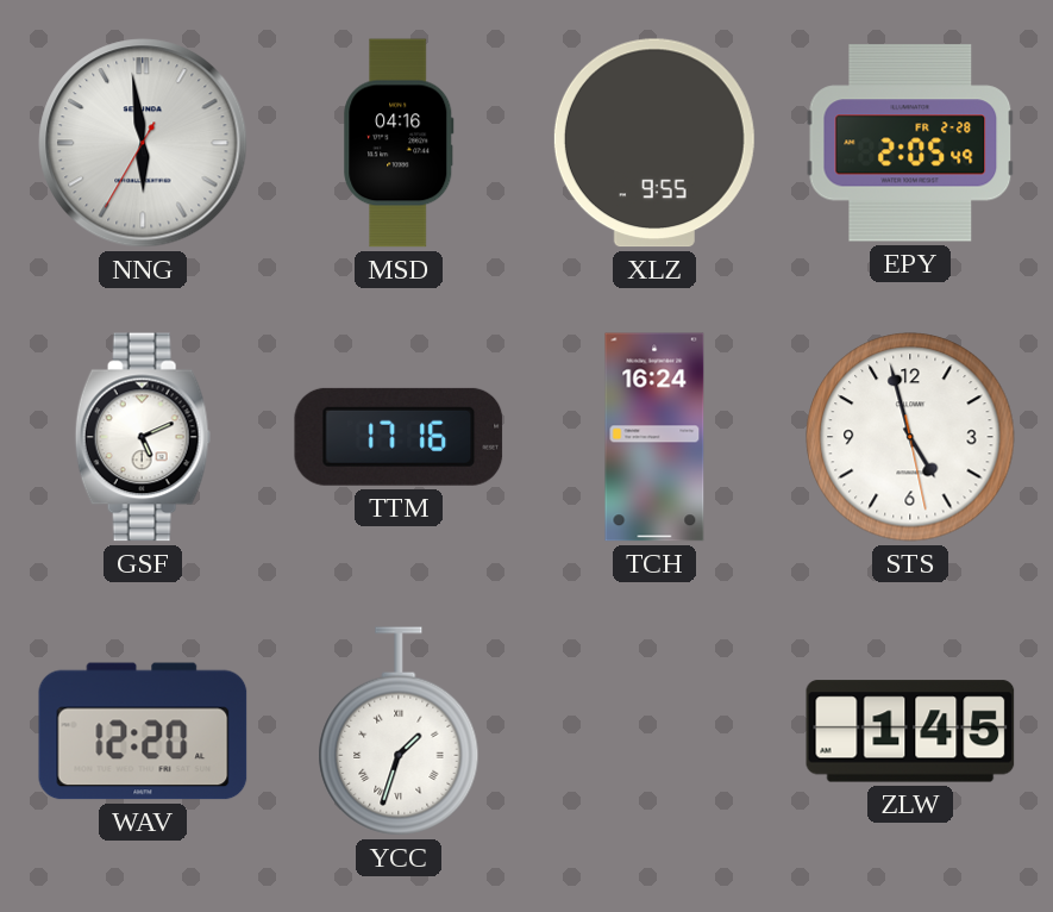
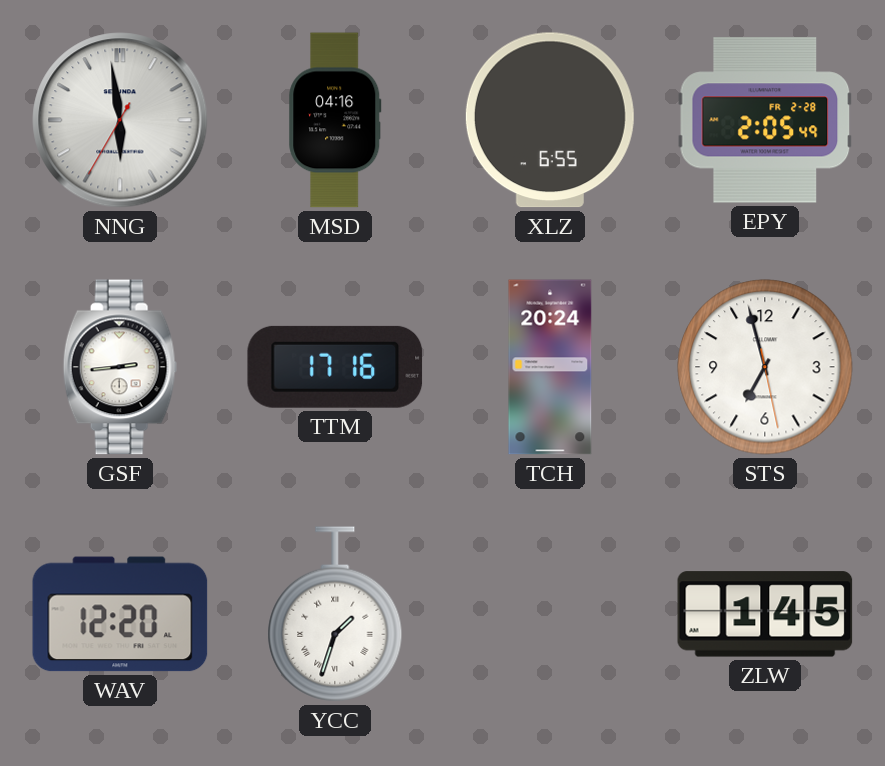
XLZ: 9:55 -> 6:55 (550, 120)
GSF: 5:11 -> 2:44 (120, 367)
TCH: 16:24 -> 20:24 (550, 367)
STS: 4:57 -> 6:57 (765, 367)
